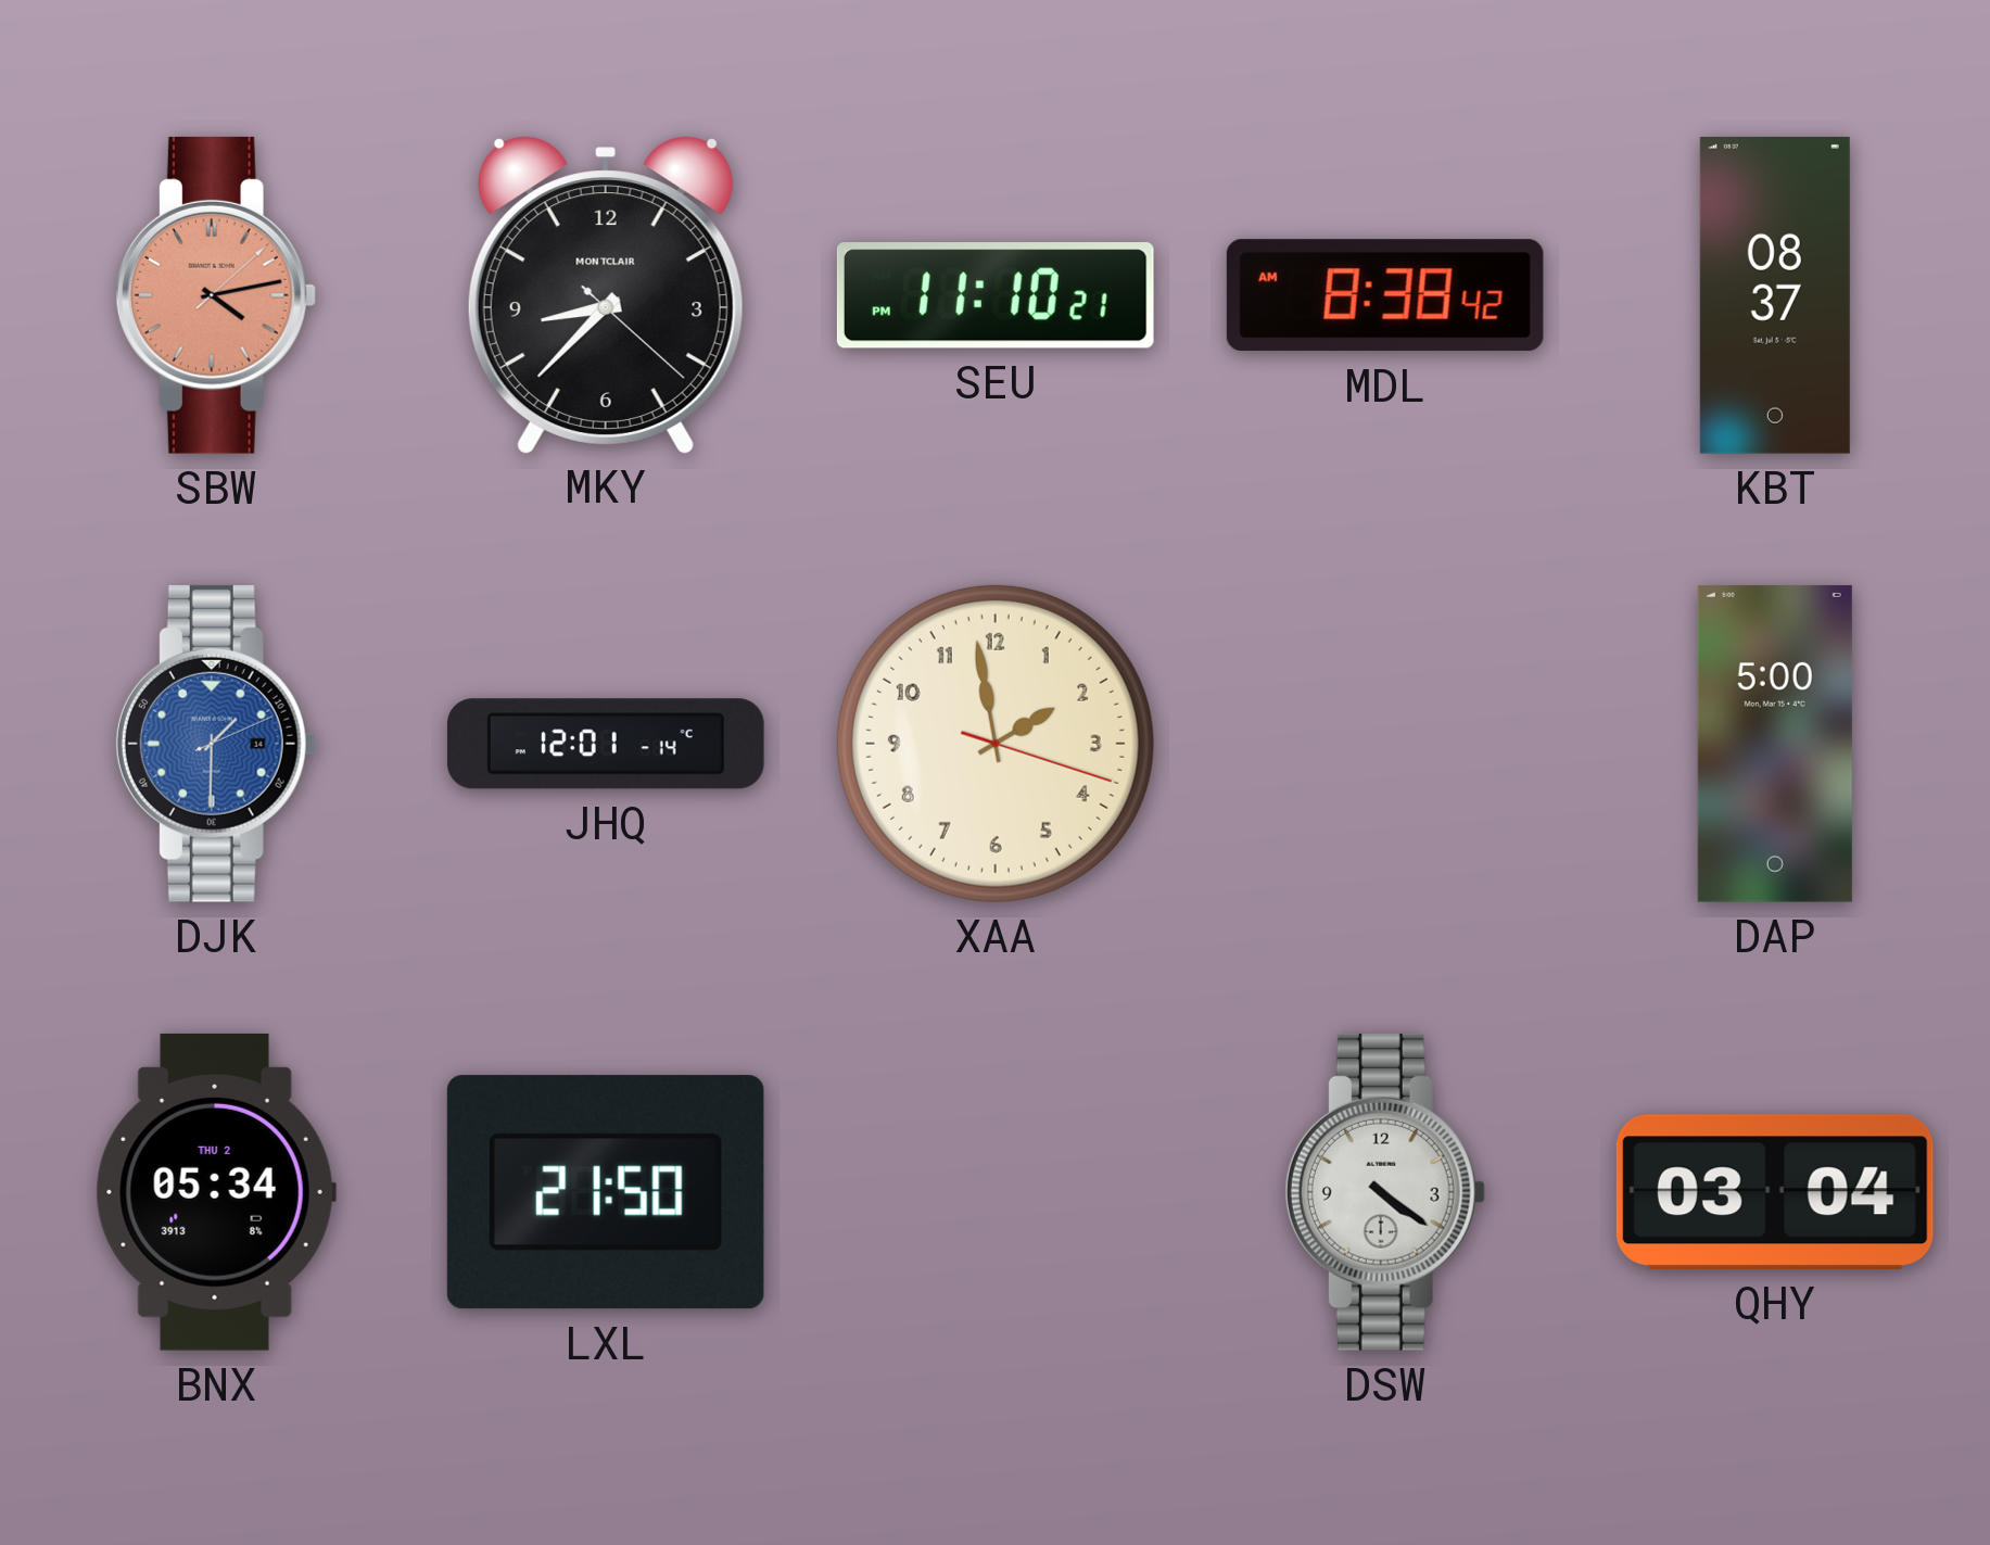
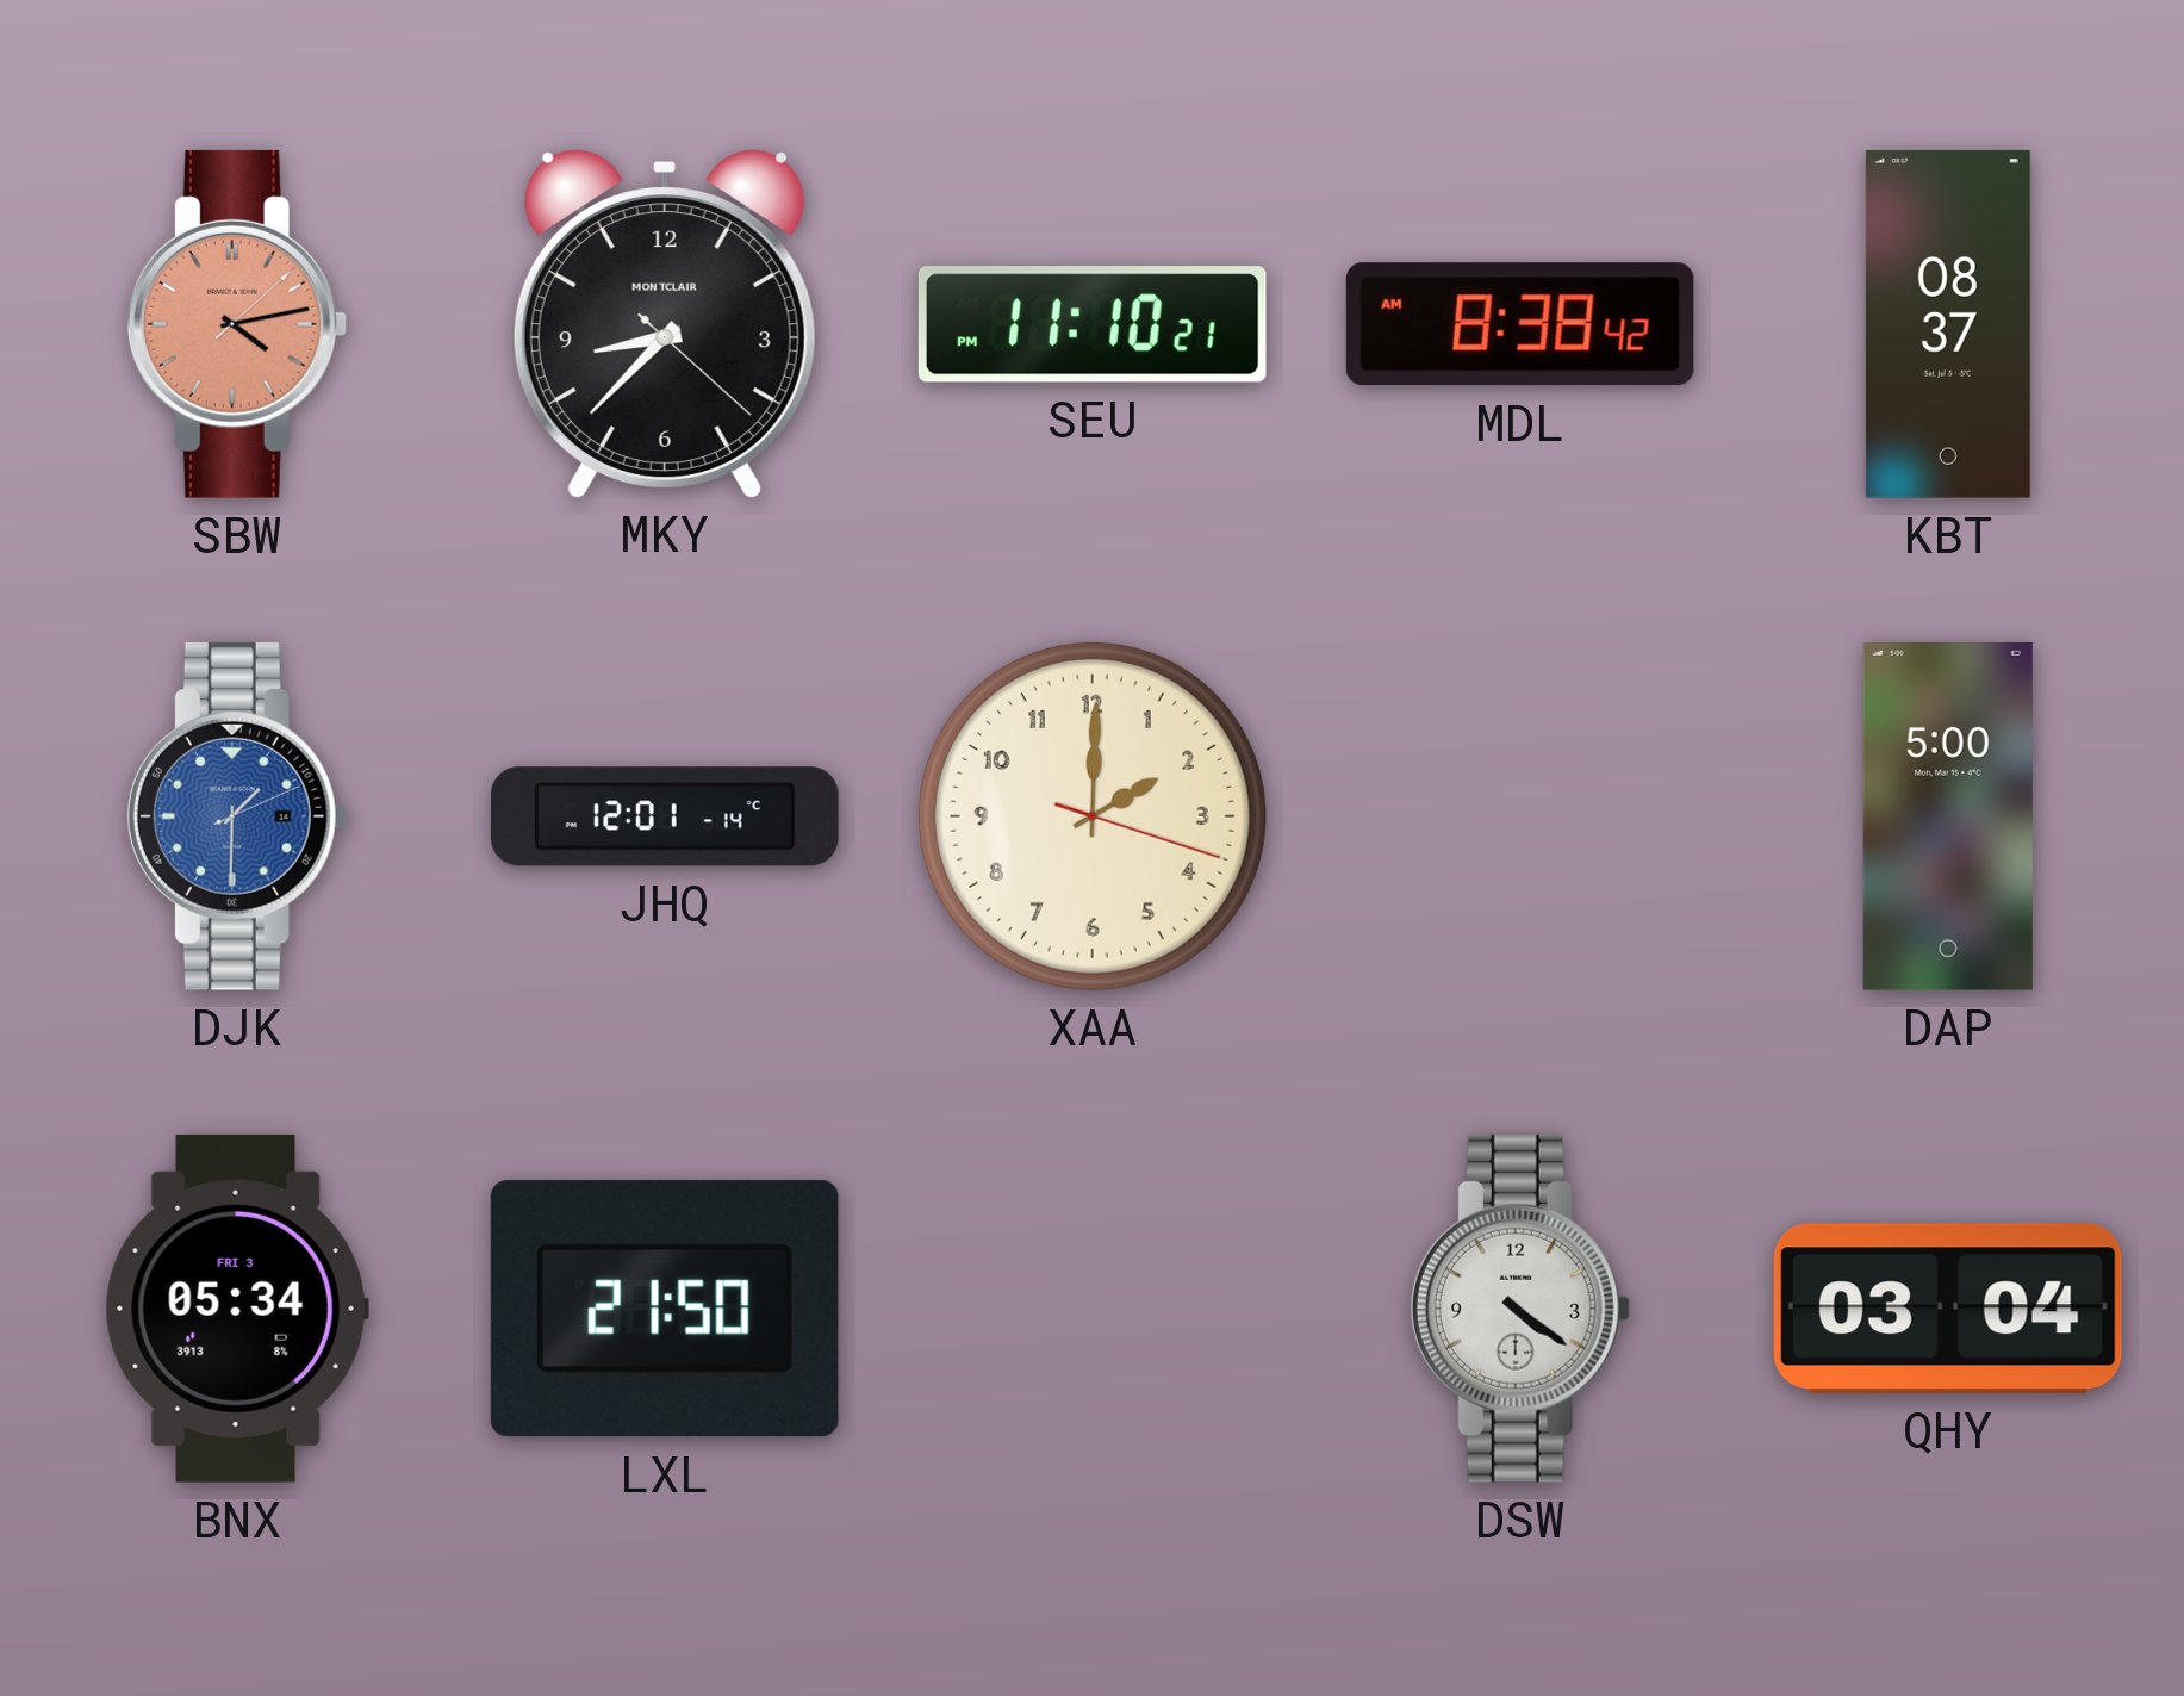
XAA: 1:58 -> 2:00 (1093, 816)
BNX date: THU 2 -> FRI 3 (237, 1309)
